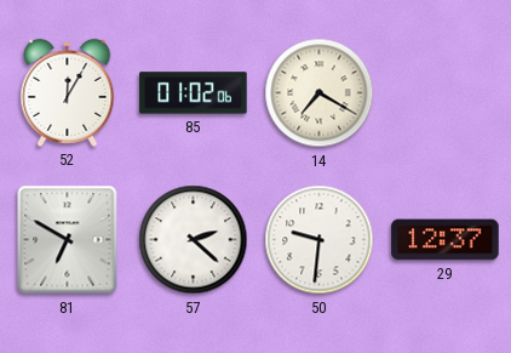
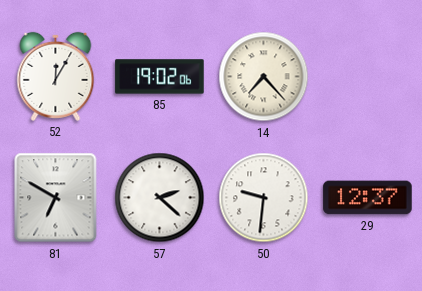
85: 01:02 -> 19:02 (160, 77)
14: 7:20 -> 7:23 (264, 77)
